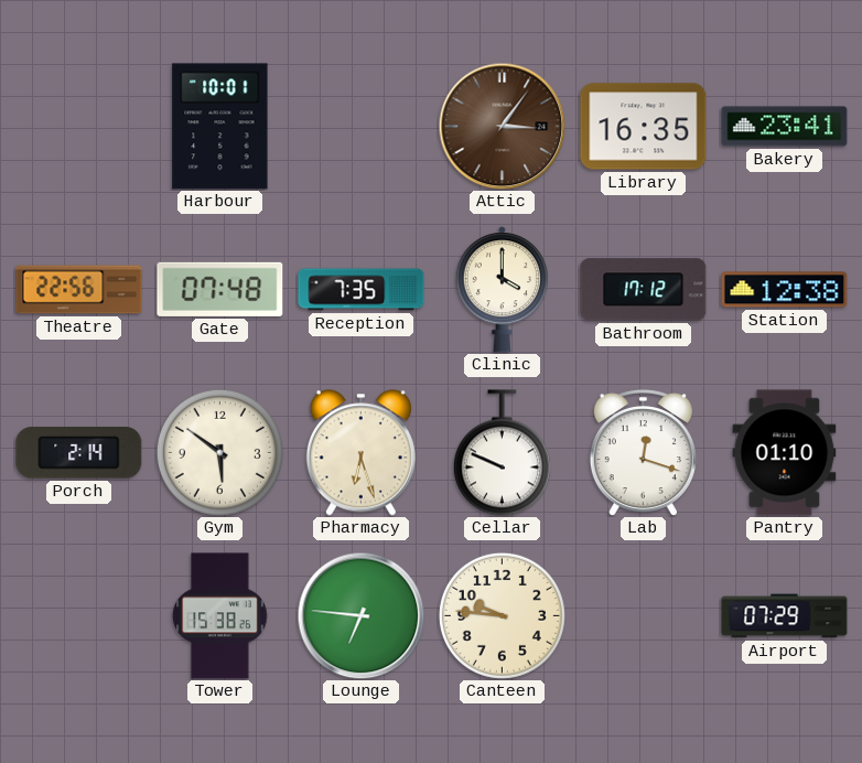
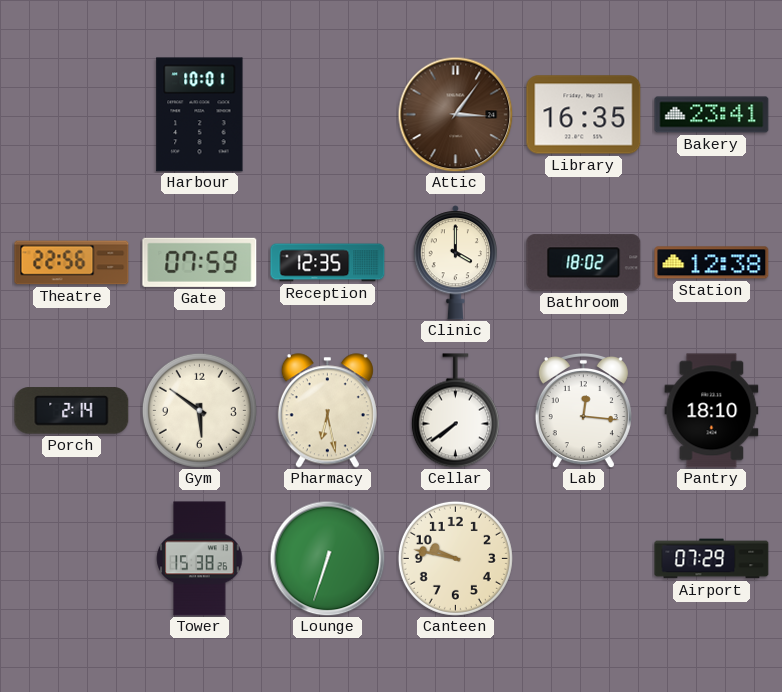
Gate: 07:48 -> 07:59 (200, 262)
Reception: 7:35 -> 12:35 (328, 263)
Bathroom: 17:12 -> 18:02 (584, 263)
Pharmacy: 6:27 -> 6:28 (327, 411)
Cellar: 9:49 -> 7:39 (455, 411)
Lab: 12:18 -> 12:16 (583, 411)
Pantry: 01:10 -> 18:10 (712, 411)
Lounge: 6:46 -> 6:33 (327, 558)
Canteen: 9:46 -> 9:47 (455, 558)
